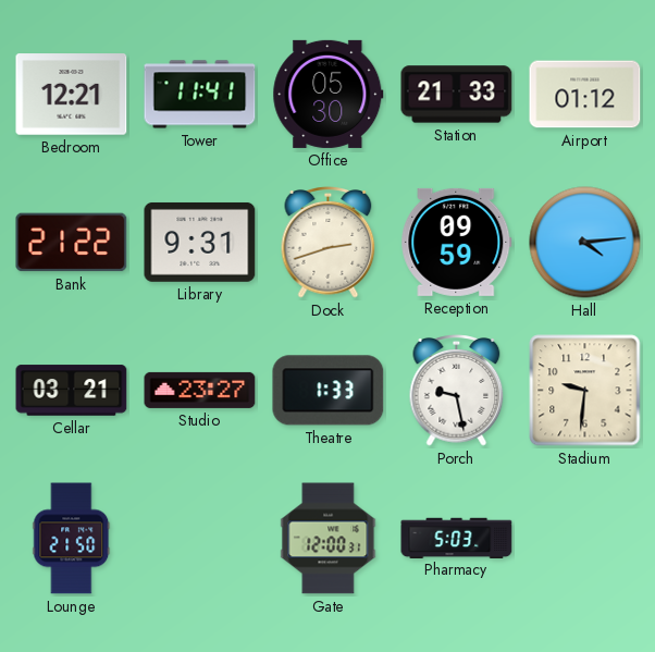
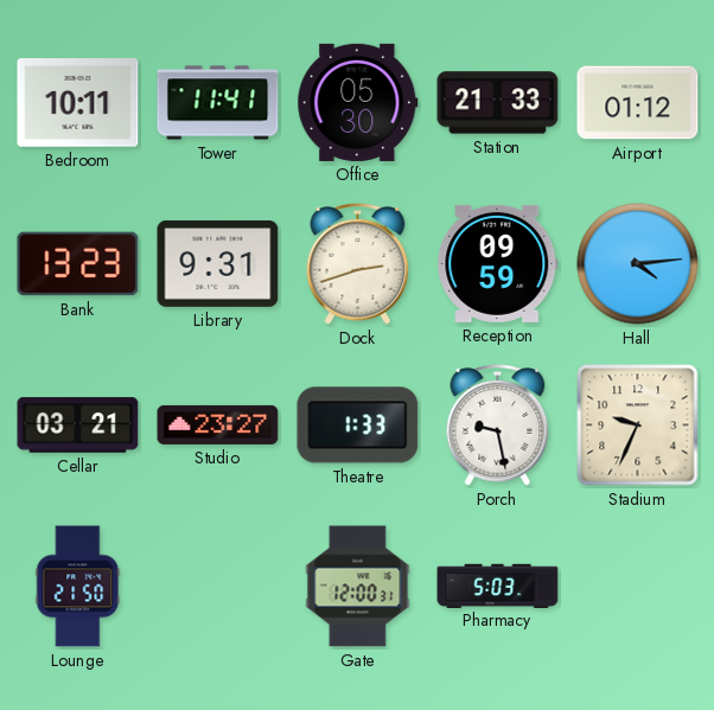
Bedroom: 12:21 -> 10:11 (78, 103)
Bank: 21:22 -> 13:23 (78, 264)
Stadium: 9:31 -> 9:34 (638, 426)
